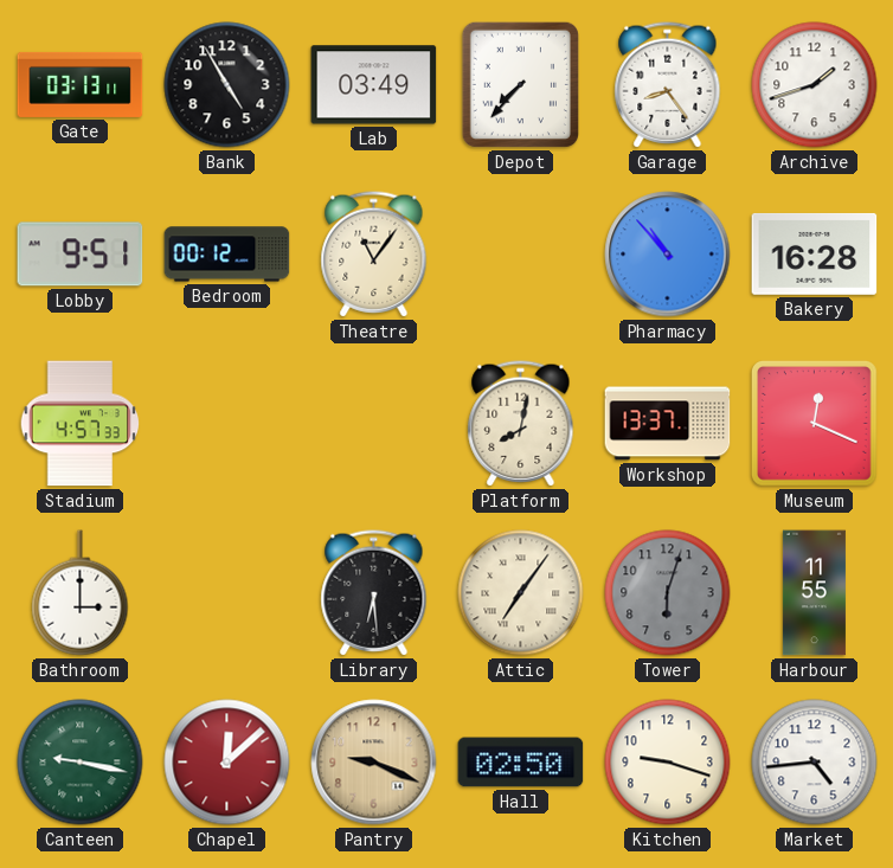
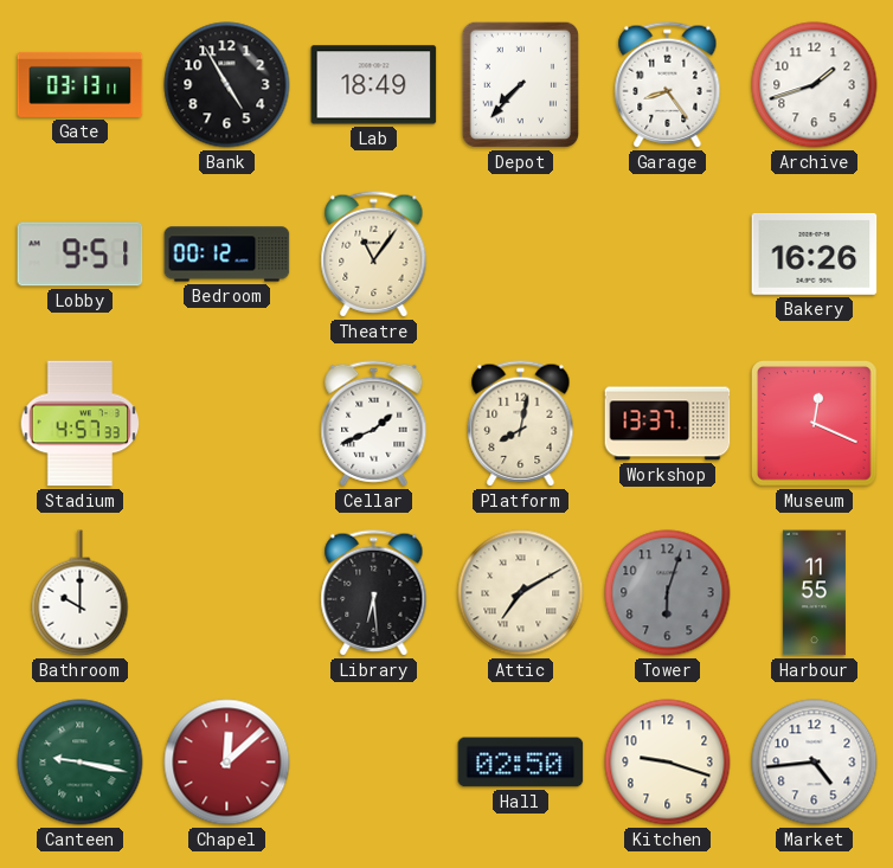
Lab: 03:49 -> 18:49 (374, 85)
Pharmacy: 10:53 -> none (668, 255)
Bakery: 16:28 -> 16:26 (815, 253)
Cellar: none -> 1:41 (374, 424)
Bathroom: 3:00 -> 10:00 (81, 593)
Attic: 7:06 -> 7:10 (521, 593)
Pantry: 9:19 -> none (374, 763)
